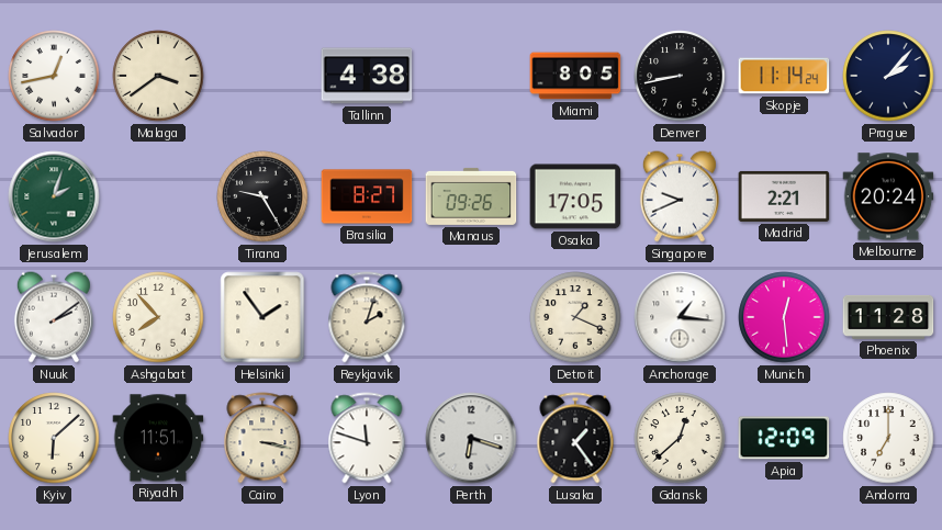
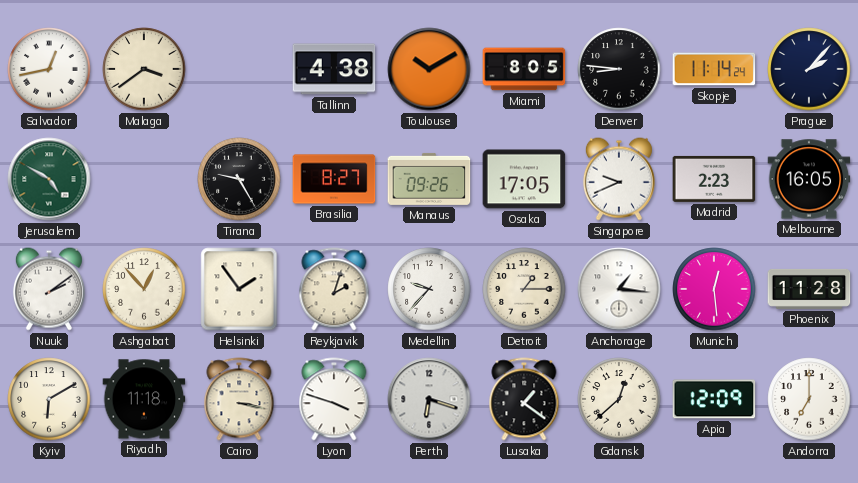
Toulouse: none -> 10:10 (429, 69)
Denver: 8:43 -> 8:46 (619, 69)
Jerusalem: 2:03 -> 4:50 (49, 179)
Madrid: 2:21 -> 2:23 (714, 179)
Melbourne: 20:24 -> 16:05 (809, 179)
Ashgabat: 7:53 -> 12:53 (144, 289)
Medellin: none -> 9:37 (429, 289)
Detroit: 1:19 -> 1:15 (524, 289)
Kyiv: 6:08 -> 6:10 (49, 399)
Riyadh: 11:51 -> 11:18 (144, 399)
Lyon: 11:48 -> 3:48 (334, 399)
Lusaka: 1:24 -> 1:21 (524, 399)
